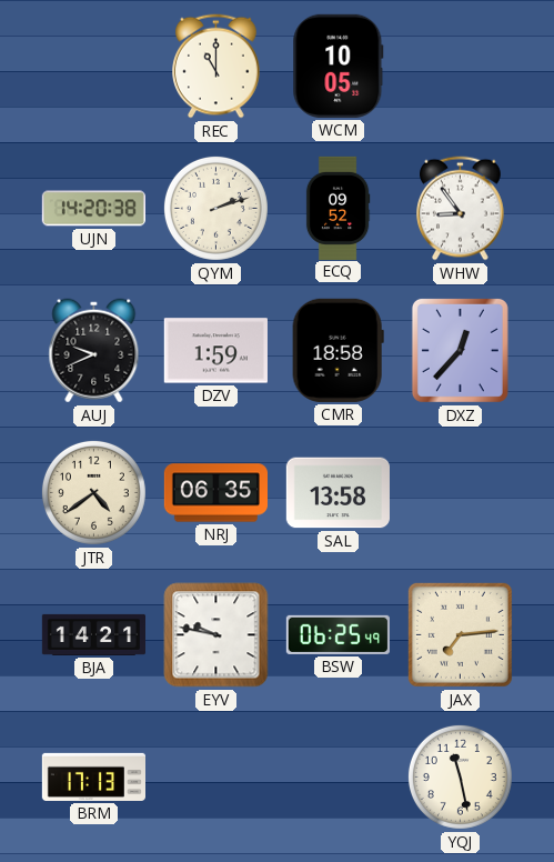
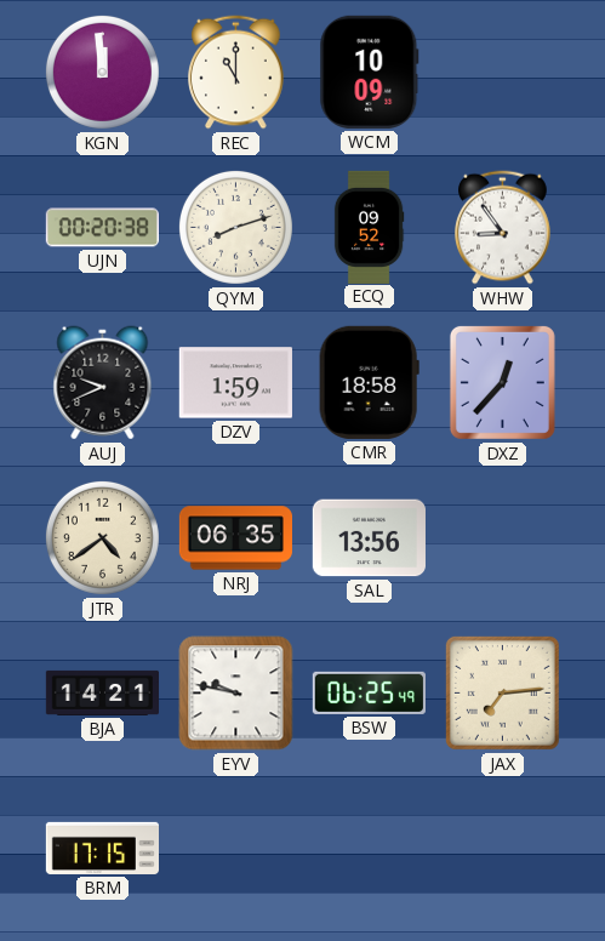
KGN: none -> 11:59 (102, 72)
WCM: 10:05 -> 10:09 (370, 72)
UJN: 14:20 -> 00:20 (102, 228)
QYM: 2:12 -> 8:12 (235, 227)
SAL: 13:58 -> 13:56 (369, 538)
BRM: 17:13 -> 17:15 (102, 848)
YQJ: 11:28 -> none (460, 776)
